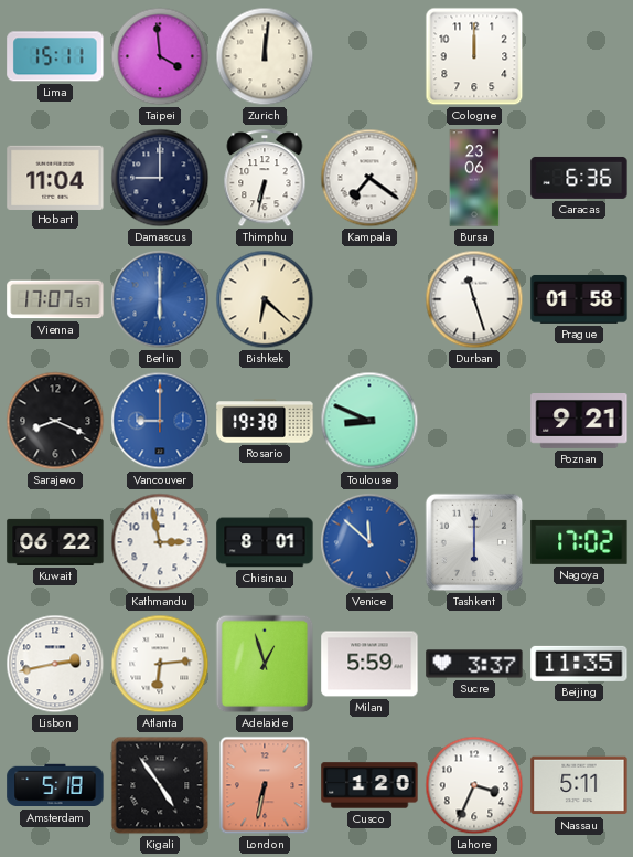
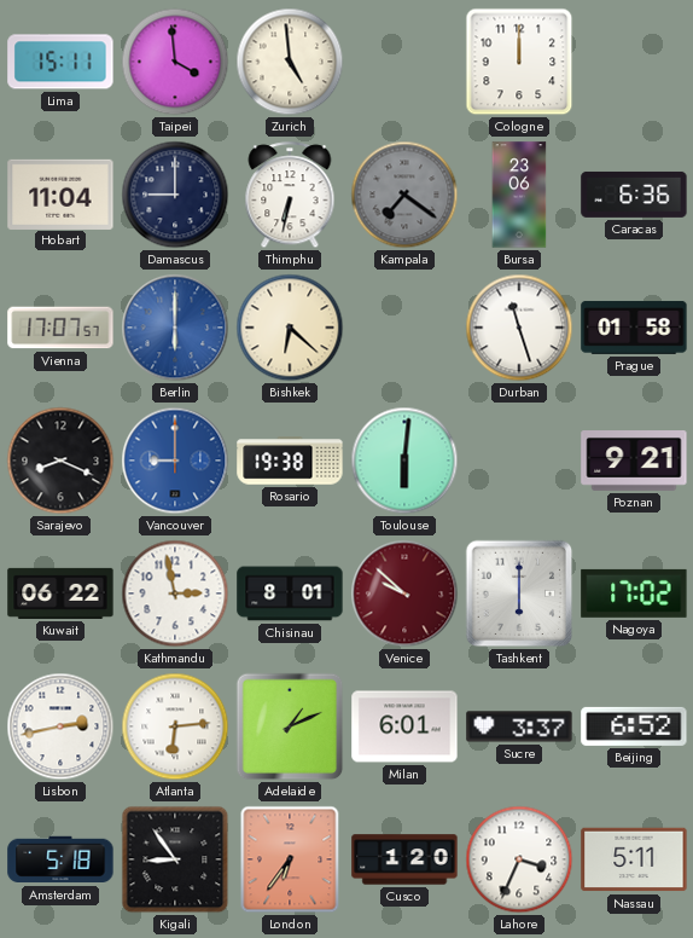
Zurich: 12:01 -> 4:59 (290, 62)
Kampala dial: white -> grey (404, 195)
Toulouse: 8:49 -> 6:01 (404, 461)
Venice: 11:52 -> 9:52 (404, 594)
Venice dial: blue -> burgundy (404, 594)
Adelaide: 12:57 -> 1:11 (290, 726)
Milan: 5:59 -> 6:01 (404, 726)
Beijing: 11:35 -> 6:52 (634, 726)
Kigali: 4:54 -> 8:54 (175, 859)
London: 6:32 -> 6:36 (290, 859)
